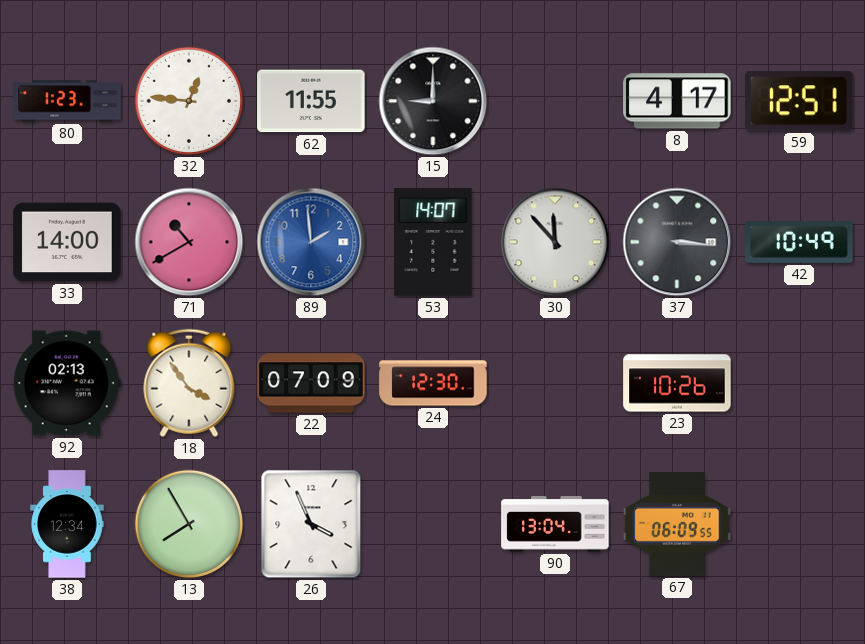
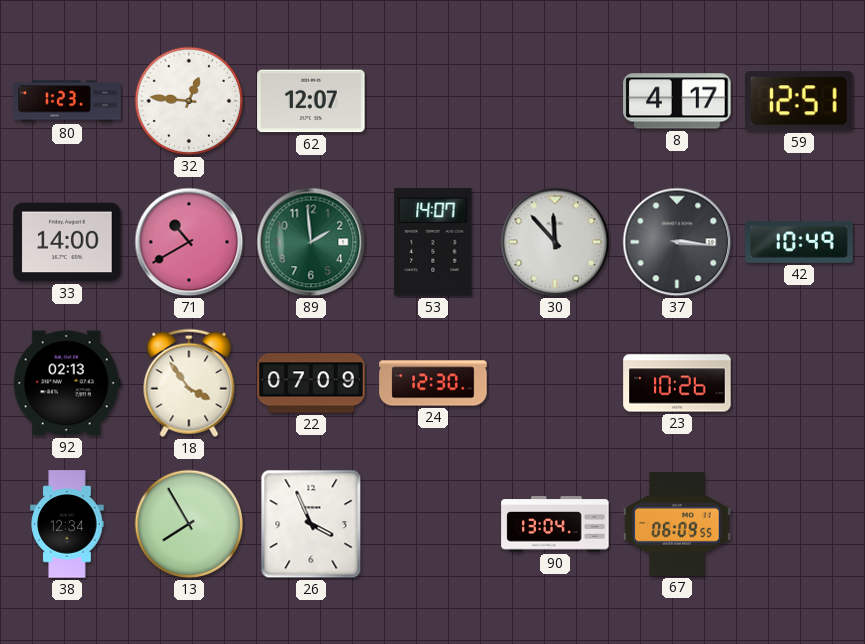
62: 11:55 -> 12:07 (311, 101)
15: 9:00 -> none (433, 101)
89 dial: blue -> green (311, 242)
